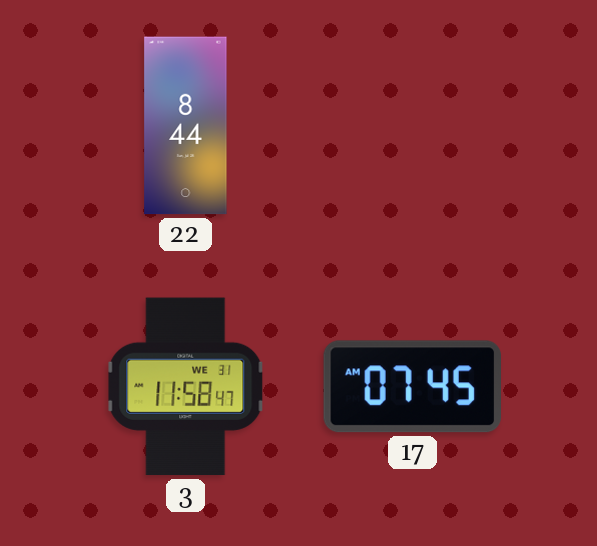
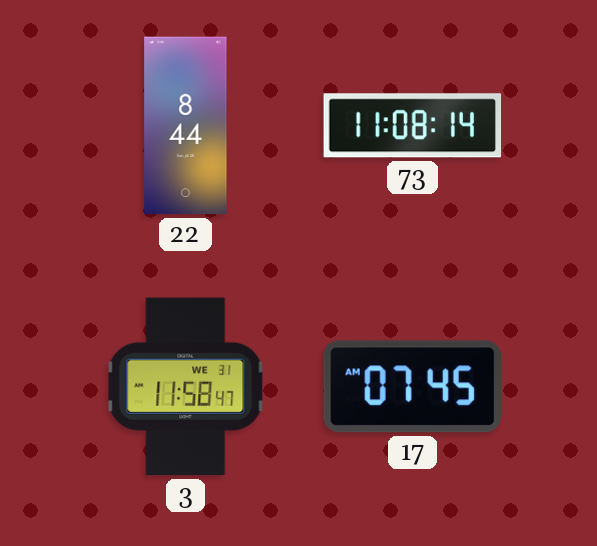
73: none -> 11:08 (413, 126)
